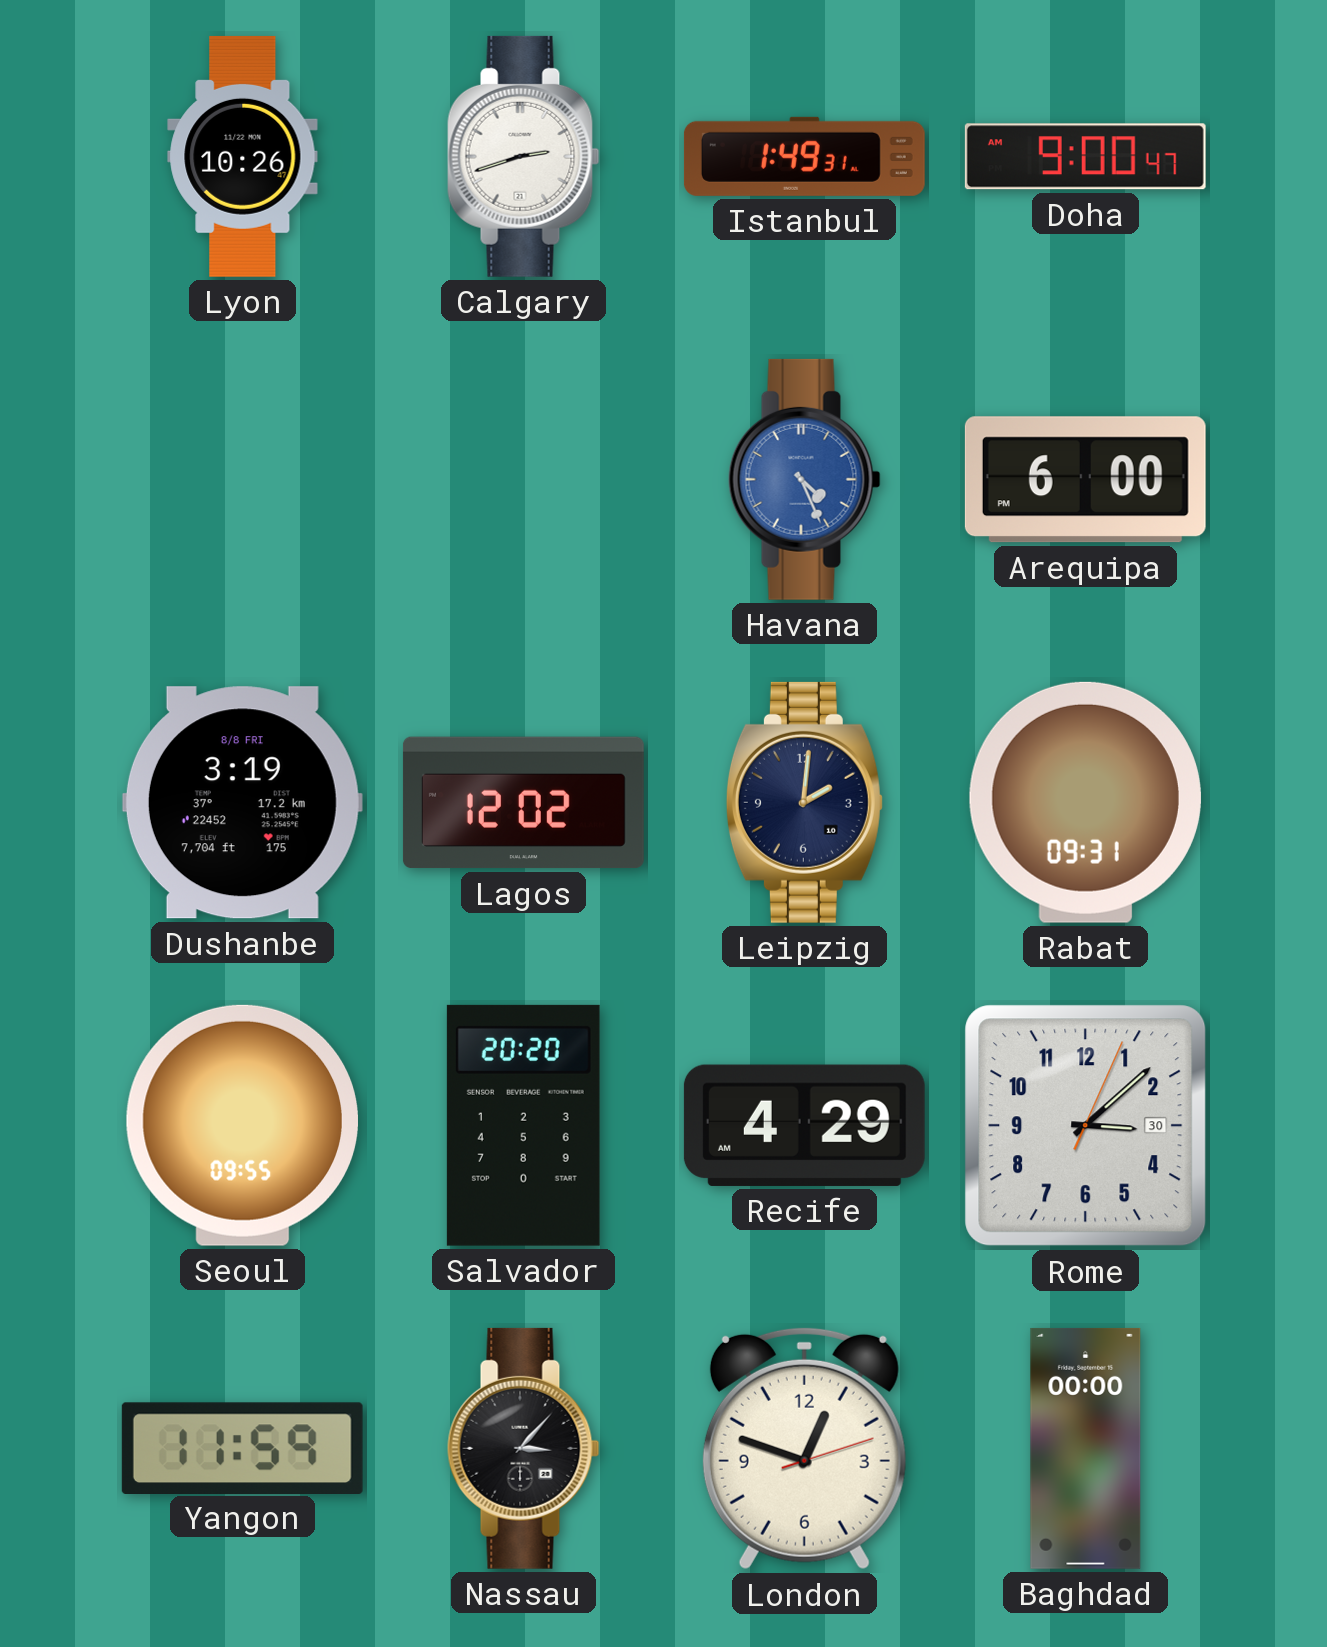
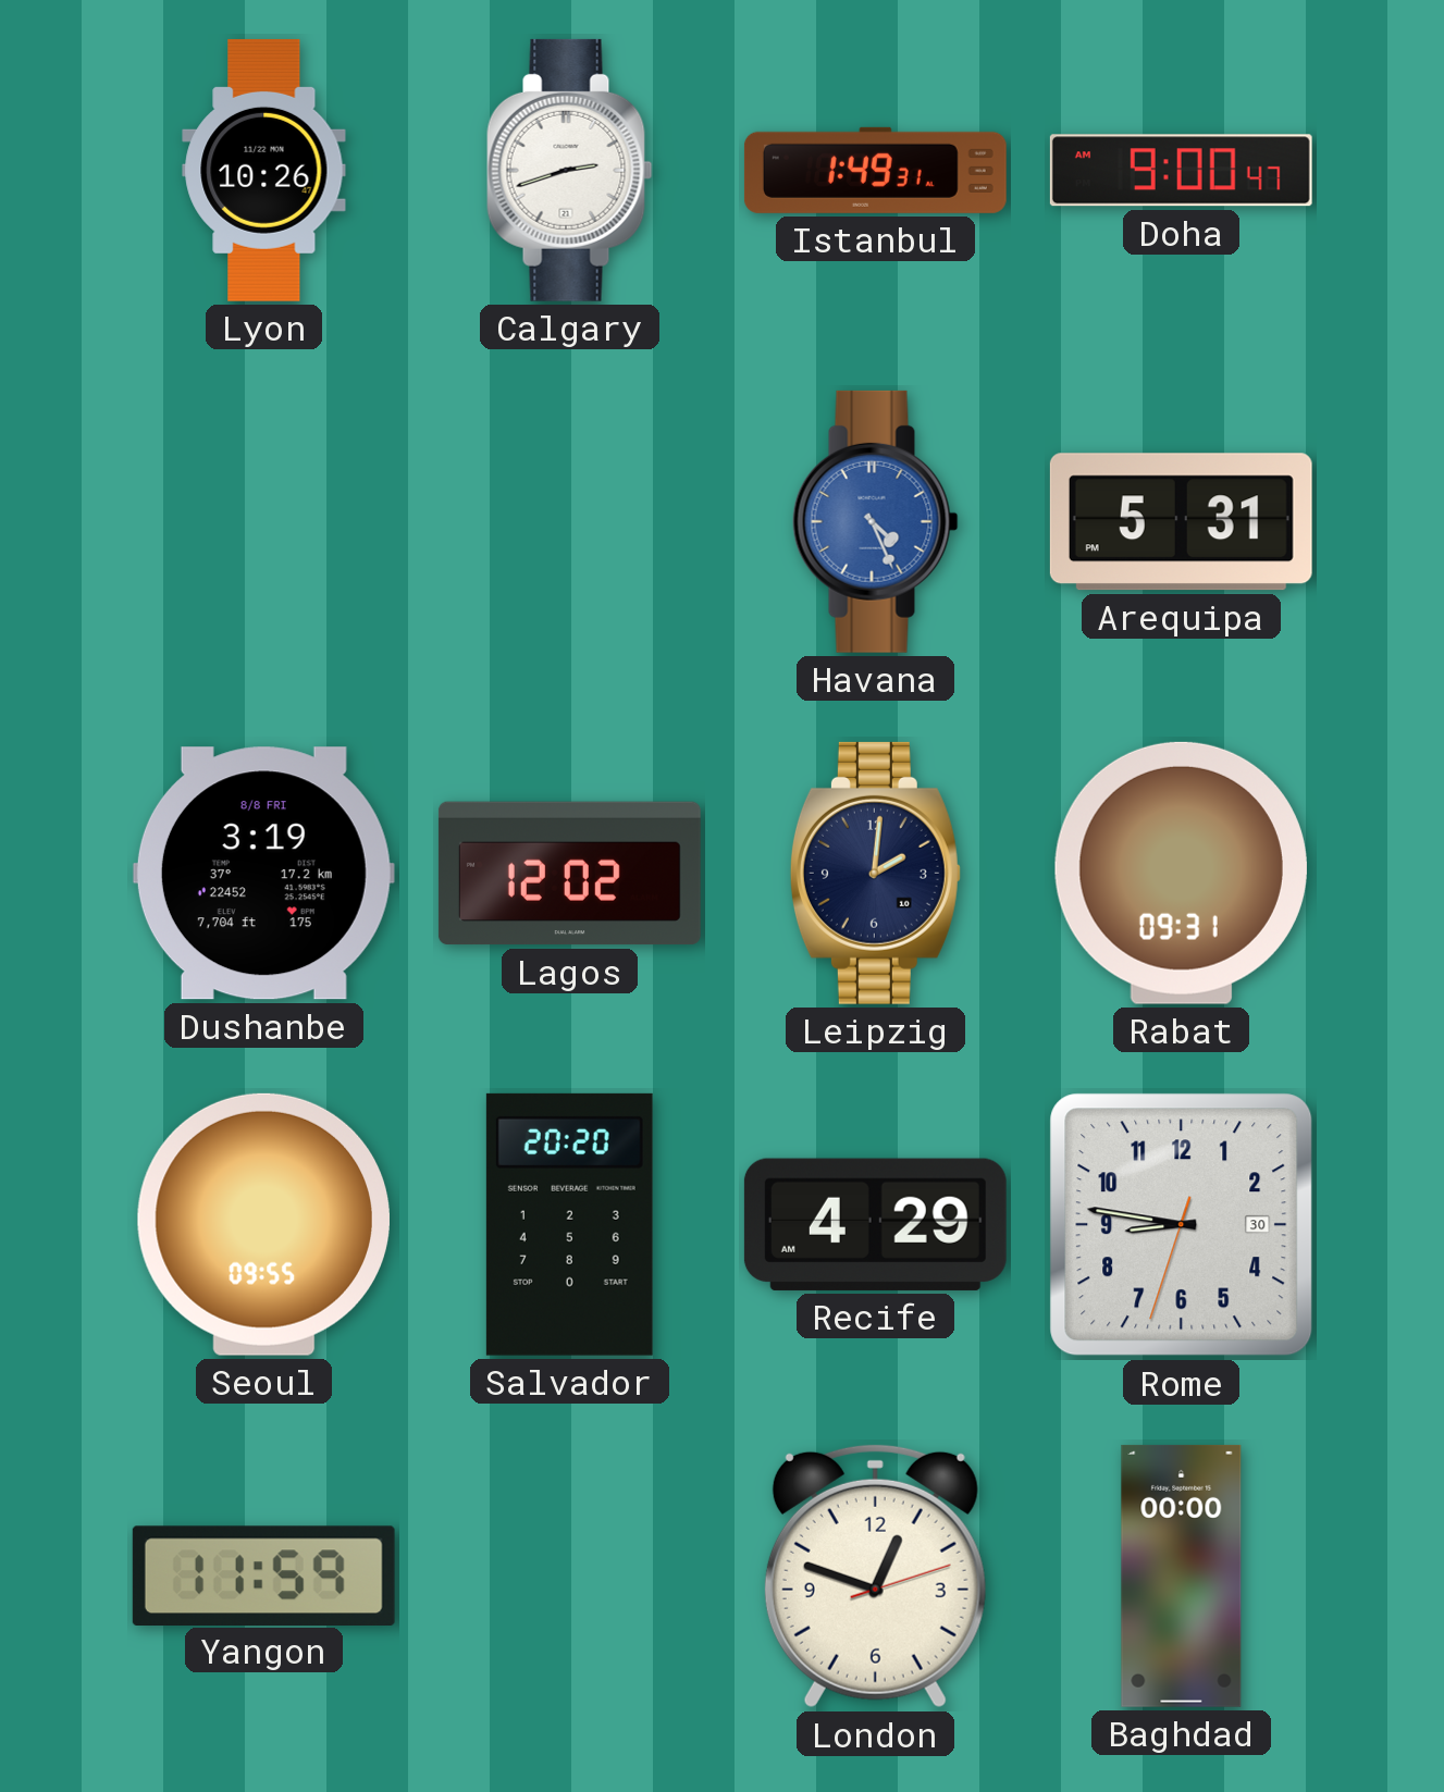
Arequipa: 6:00 -> 5:31 (1181, 522)
Rome: 3:08 -> 8:46 (1182, 1225)
Nassau: 3:07 -> none (524, 1448)
